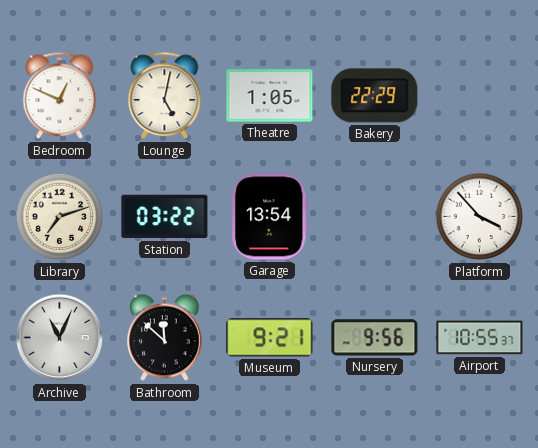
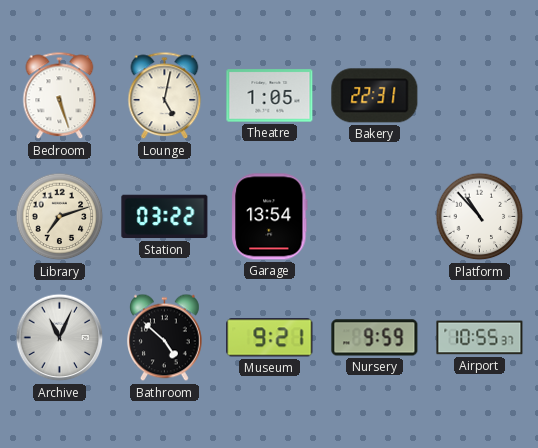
Bedroom: 12:49 -> 5:27 (60, 96)
Bakery: 22:29 -> 22:31 (375, 96)
Platform: 3:53 -> 10:53 (480, 217)
Bathroom: 11:52 -> 4:52 (165, 338)
Nursery: 9:56 -> 9:59 (375, 338)
